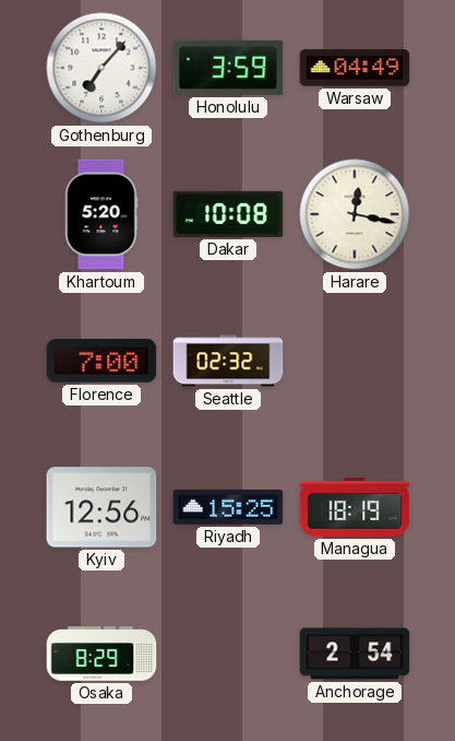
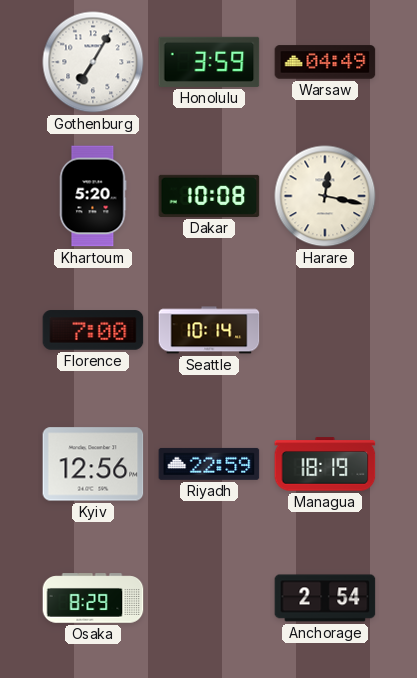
Gothenburg: 7:07 -> 7:05 (93, 62)
Seattle: 02:32 -> 10:14 (209, 330)
Riyadh: 15:25 -> 22:59 (209, 464)
